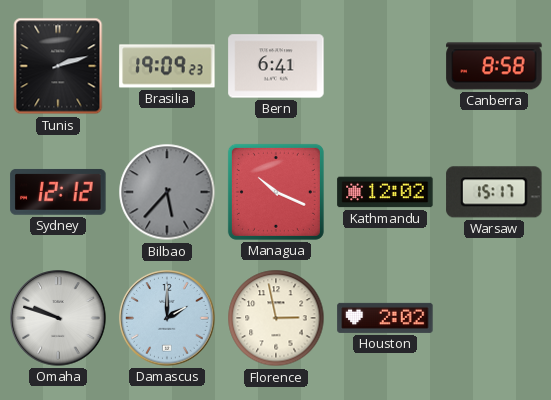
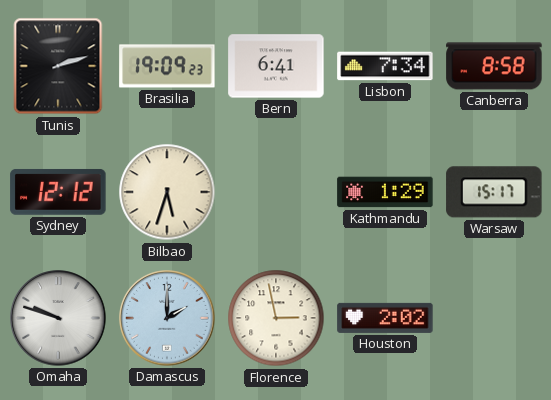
Lisbon: none -> 7:34 (385, 66)
Bilbao: 5:37 -> 5:33 (167, 192)
Bilbao dial: grey -> cream (167, 192)
Managua: 10:19 -> none (276, 192)
Kathmandu: 12:02 -> 1:29 (385, 192)
